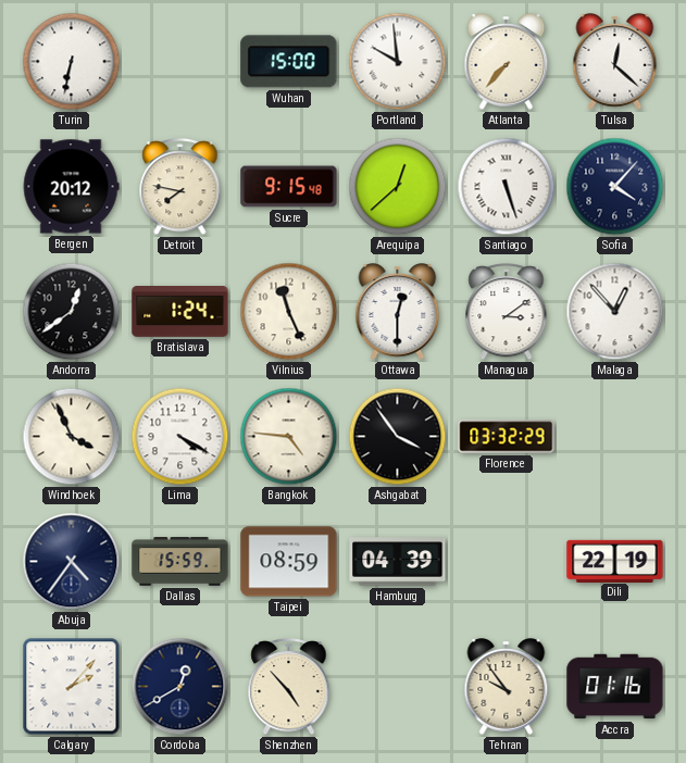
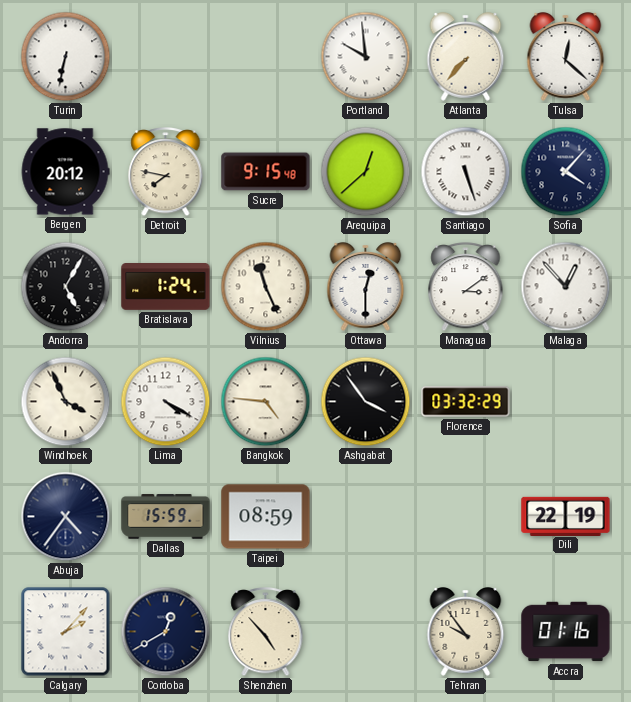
Wuhan: 15:00 -> none (289, 62)
Andorra: 12:39 -> 5:05 (66, 287)
Hamburg: 04:39 -> none (398, 562)
